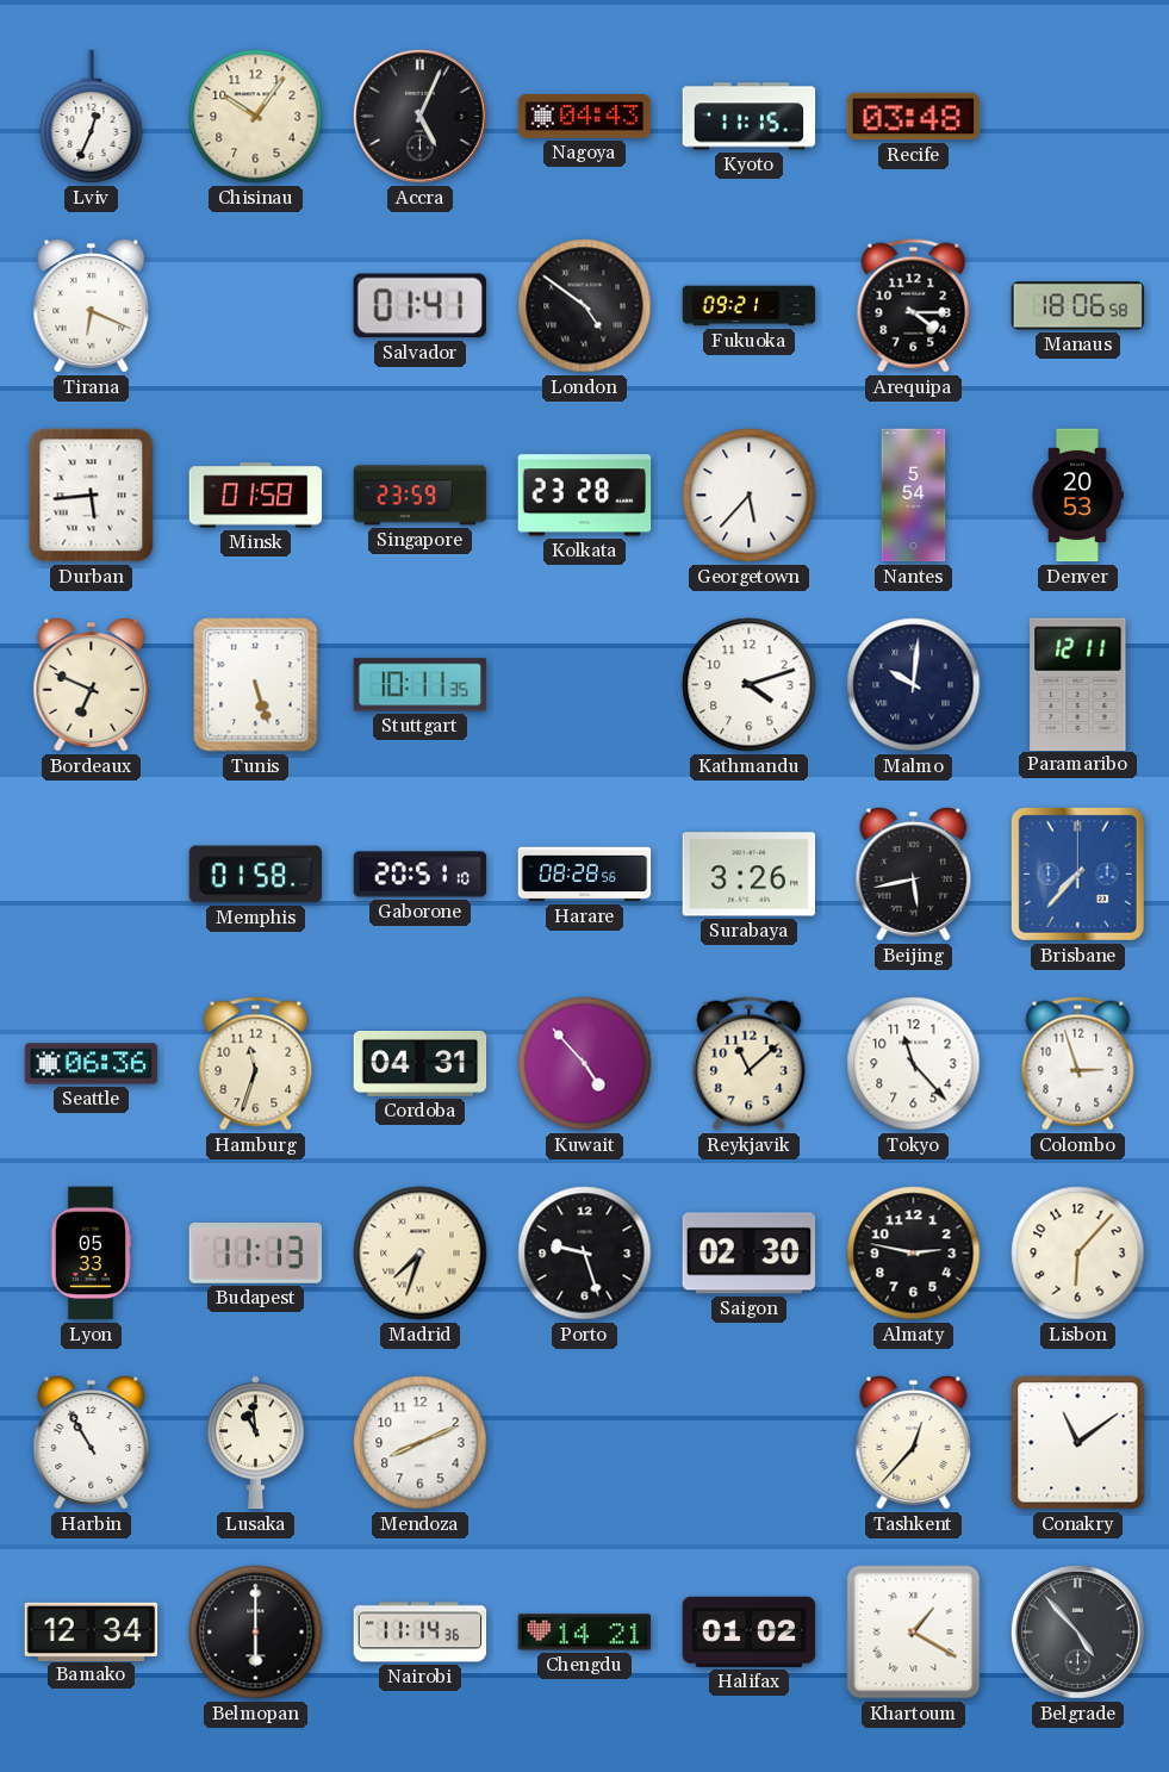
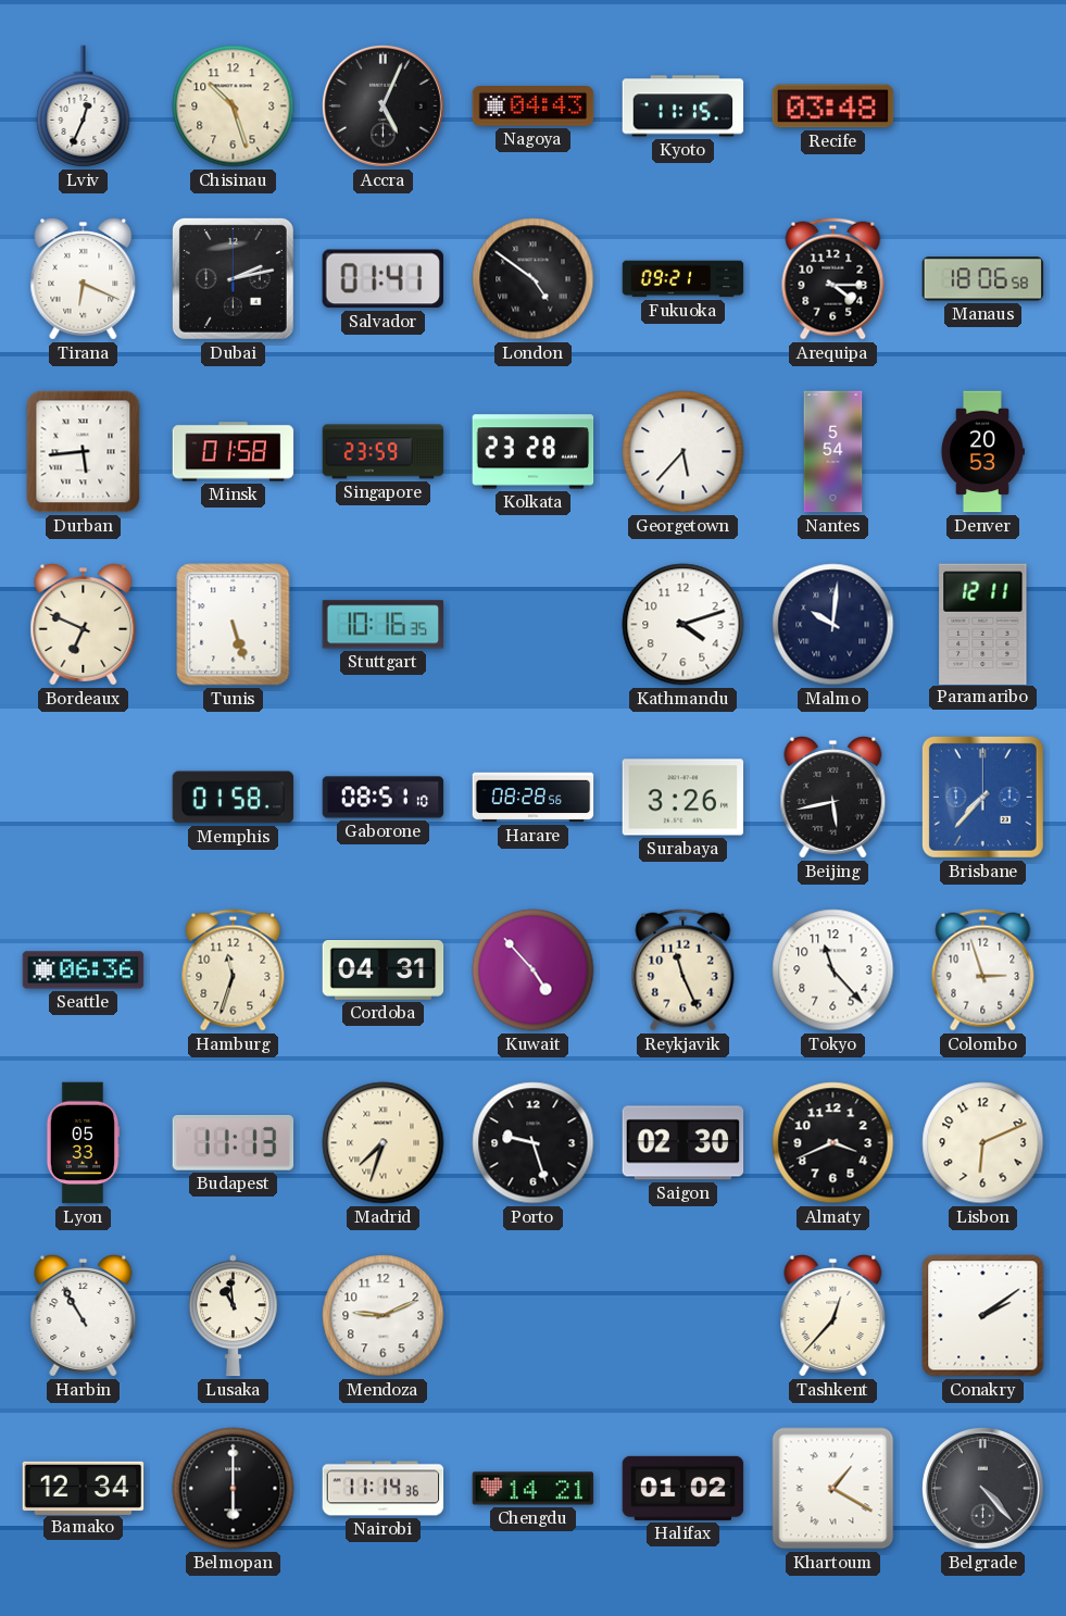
Chisinau: 10:06 -> 10:27 (234, 107)
Dubai: none -> 2:13 (233, 278)
Stuttgart: 10:11 -> 10:16 (384, 625)
Gaborone: 20:51 -> 08:51 (384, 798)
Reykjavik: 11:08 -> 11:26 (684, 970)
Almaty: 2:47 -> 3:41 (833, 1143)
Lisbon: 6:07 -> 6:11 (983, 1143)
Mendoza: 8:11 -> 9:11 (384, 1316)
Conakry: 11:09 -> 2:09 (983, 1316)
Belgrade: 4:53 -> 4:23 (982, 1488)
